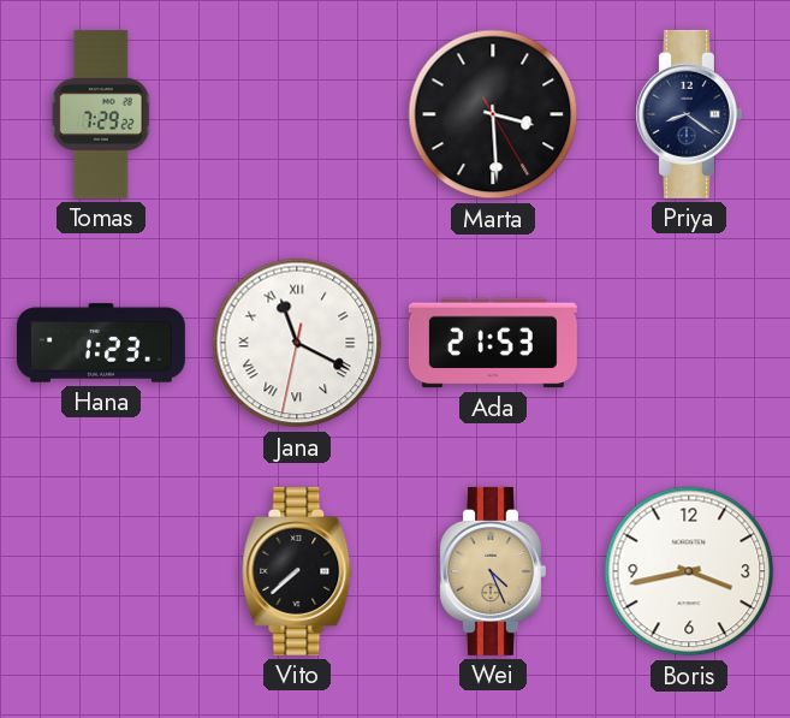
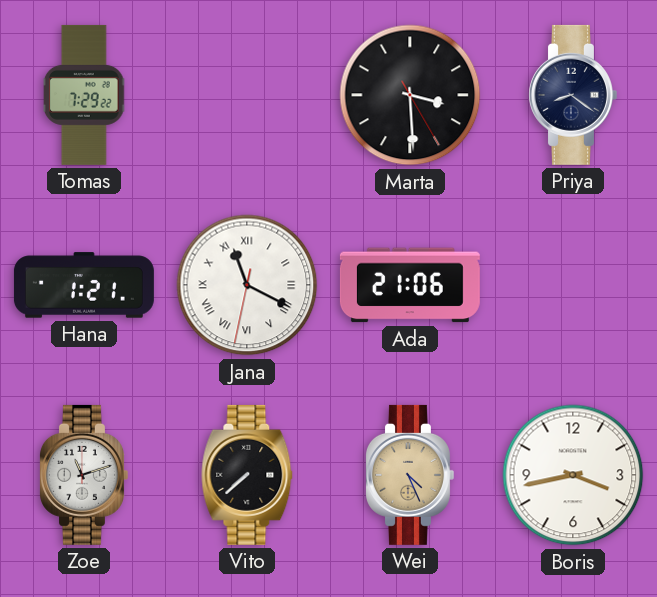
Hana: 1:23 -> 1:21 (84, 285)
Ada: 21:53 -> 21:06 (410, 285)
Zoe: none -> 11:12 (83, 475)
